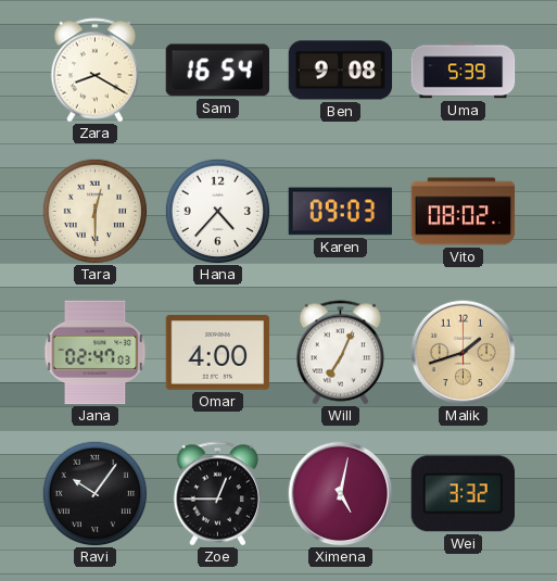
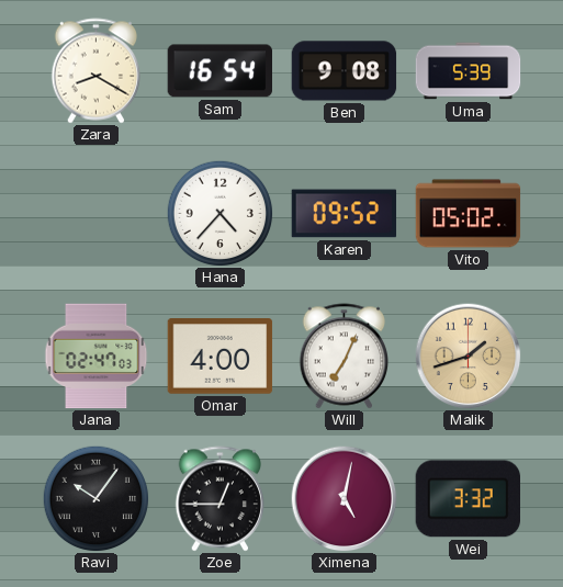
Tara: 12:30 -> none (94, 211)
Karen: 09:03 -> 09:52 (345, 214)
Vito: 08:02 -> 05:02 (469, 214)
